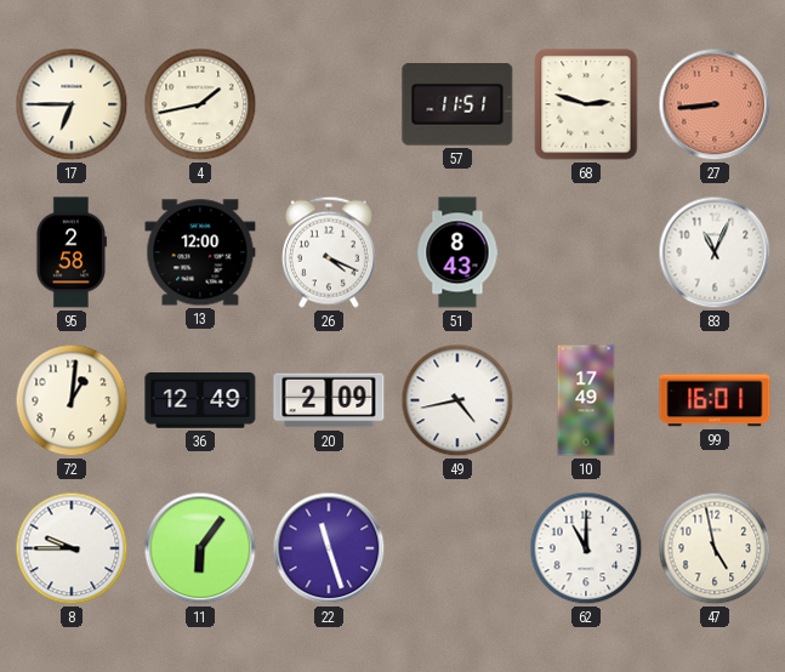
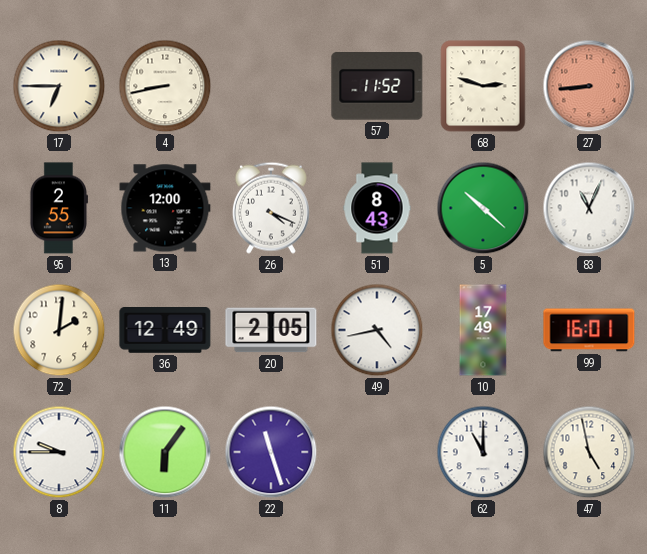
4: 1:43 -> 8:43 (165, 86)
57: 11:51 -> 11:52 (377, 87)
95: 2:58 -> 2:55 (58, 208)
5: none -> 10:22 (483, 208)
72: 1:01 -> 2:01 (59, 330)
20: 2:09 -> 2:05 (271, 330)
